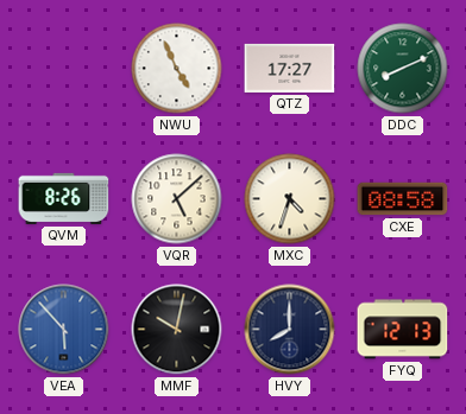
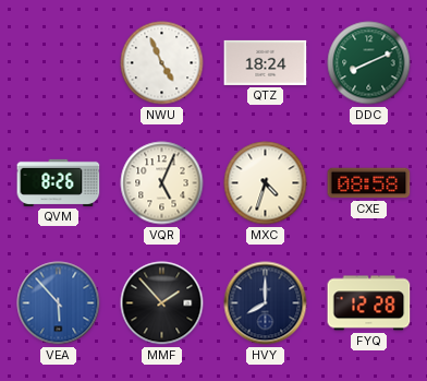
QTZ: 17:27 -> 18:24 (266, 62)
VQR: 5:08 -> 5:04 (162, 183)
MMF: 10:02 -> 1:53 (162, 303)
FYQ: 12:13 -> 12:28 (369, 303)
